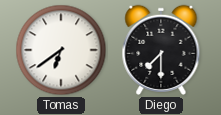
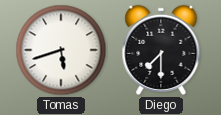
Tomas: 6:39 -> 5:42 (61, 50)
